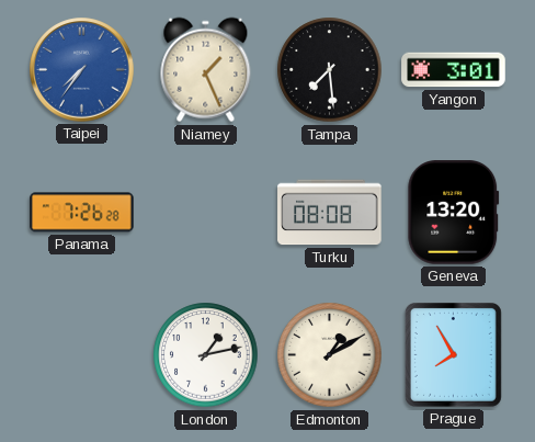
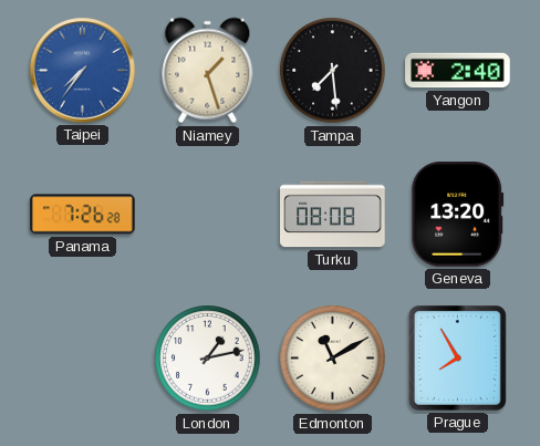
Niamey: 1:26 -> 1:27 (208, 71)
Yangon: 3:01 -> 2:40 (458, 71)
Edmonton: 1:10 -> 11:10 (333, 359)
